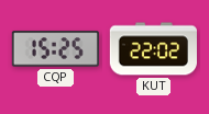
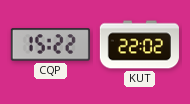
CQP: 15:25 -> 15:22 (50, 45)
